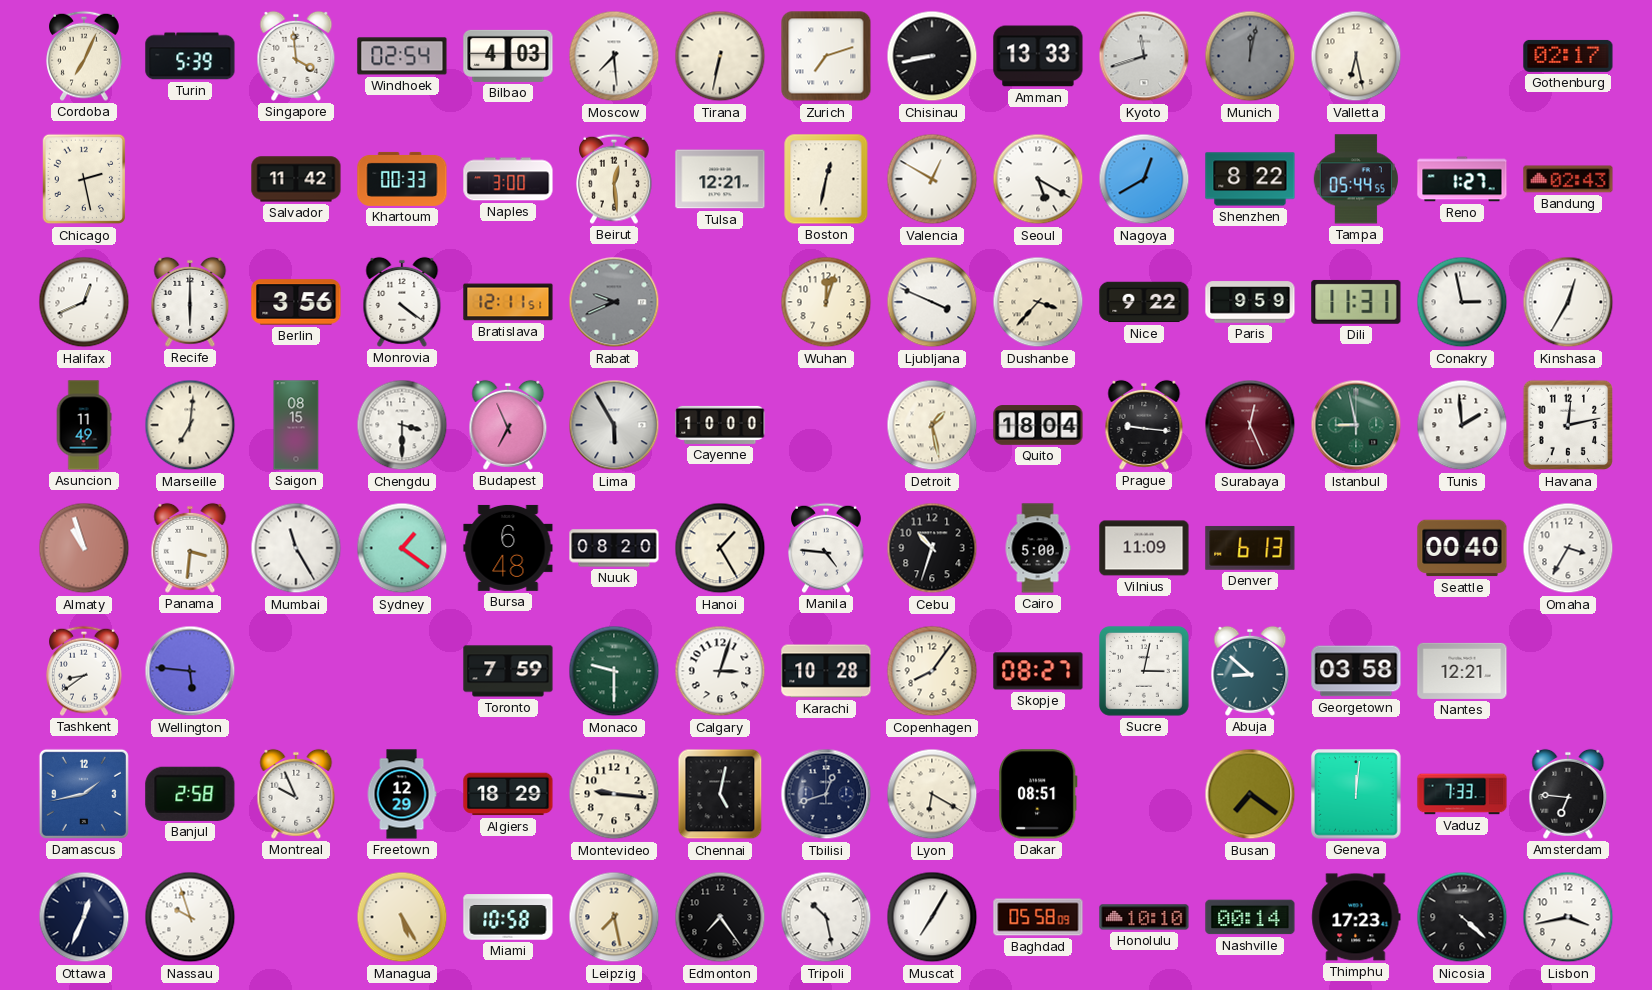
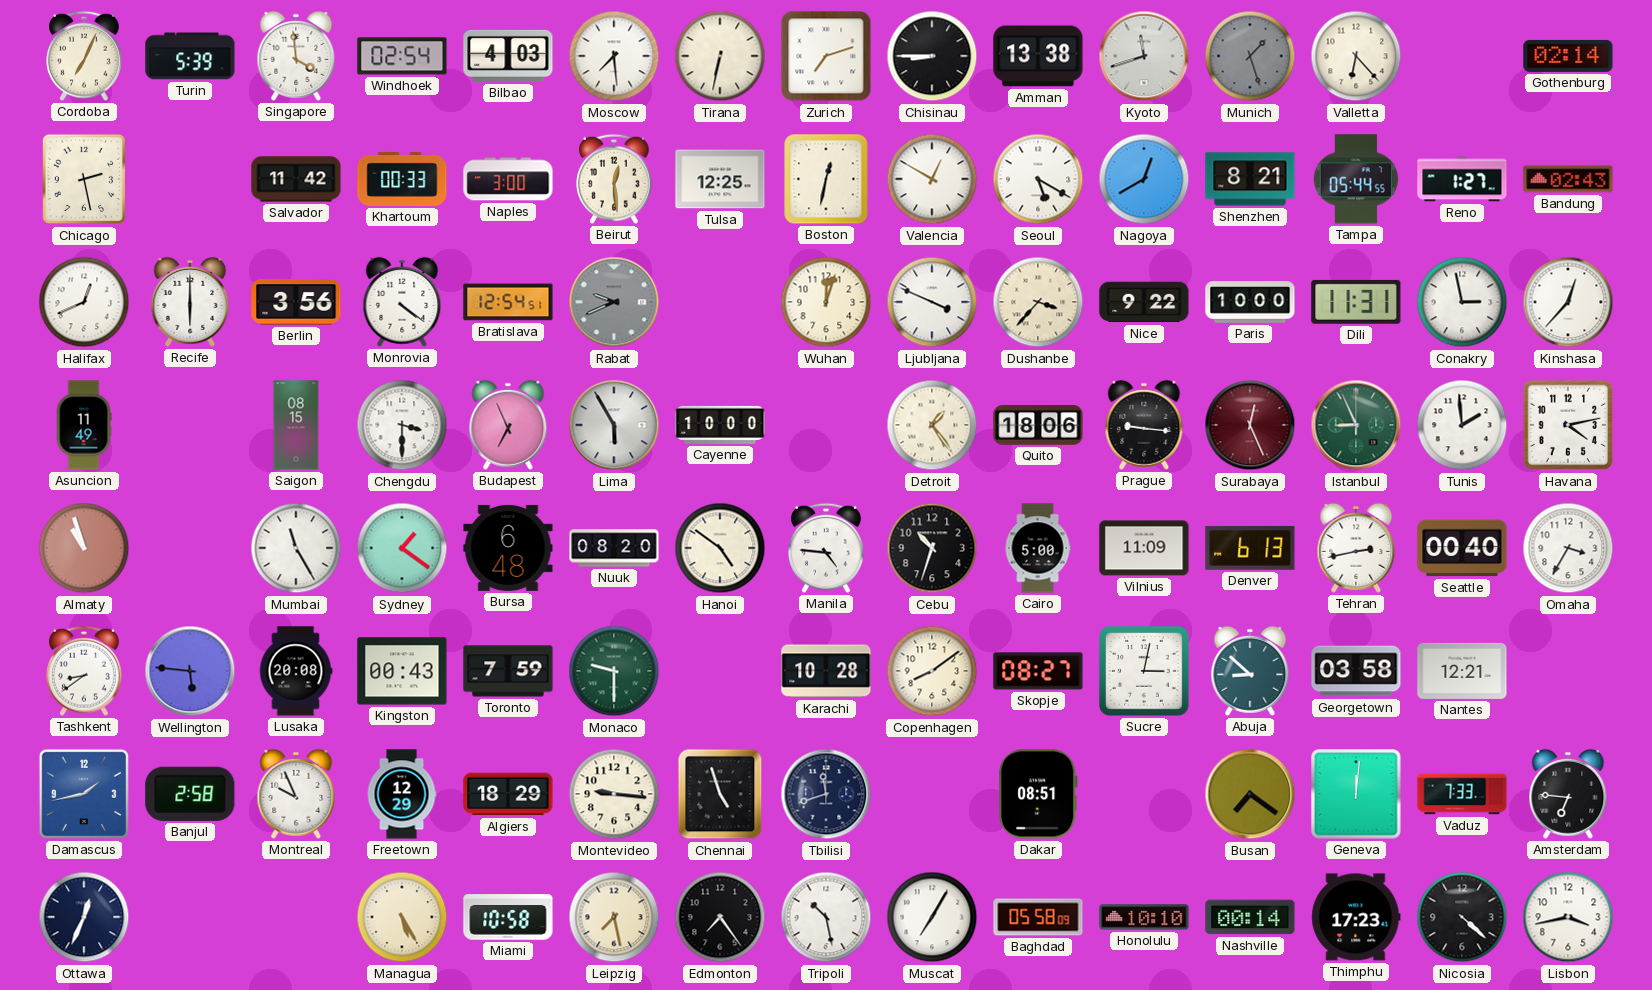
Chisinau: 8:43 -> 8:45 (932, 56)
Amman: 13:33 -> 13:38 (1038, 56)
Munich: 12:02 -> 1:27 (1250, 56)
Valletta: 6:28 -> 6:23 (1356, 56)
Gothenburg: 02:17 -> 02:14 (1568, 56)
Tulsa: 12:21 -> 12:25 (720, 179)
Shenzhen: 8:22 -> 8:21 (1250, 179)
Bratislava: 12:11 -> 12:54 (508, 302)
Paris: 9:59 -> 10:00 (1250, 302)
Kinshasa: 12:35 -> 12:37 (1568, 302)
Marseille: 7:01 -> none (190, 425)
Detroit: 1:28 -> 1:24 (932, 425)
Quito: 18:04 -> 18:06 (1038, 425)
Istanbul: 8:58 -> 8:56 (1356, 425)
Havana: 12:13 -> 4:13 (1568, 425)
Panama: 3:31 -> none (190, 548)
Hanoi: 1:25 -> 4:51 (720, 548)
Tehran: none -> 2:43 (1356, 548)
Lusaka: none -> 20:08 (296, 671)
Kingston: none -> 00:43 (402, 671)
Calgary: 3:03 -> none (720, 671)
Copenhagen: 8:06 -> 8:09 (932, 671)
Chennai: 5:02 -> 4:57 (720, 794)
Tbilisi: 12:42 -> 11:42 (826, 794)
Lyon: 6:20 -> none (932, 794)
Nassau: 9:57 -> none (190, 917)
